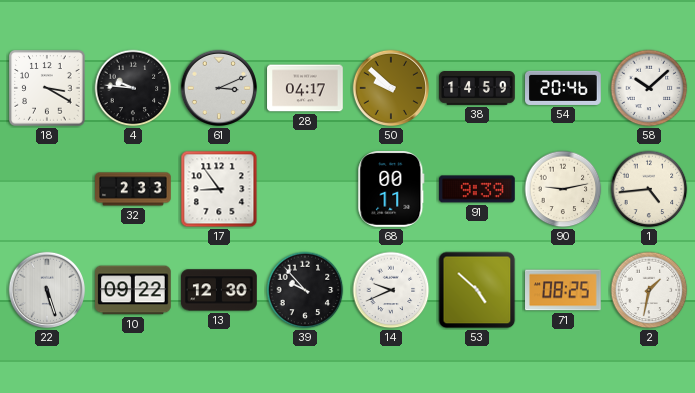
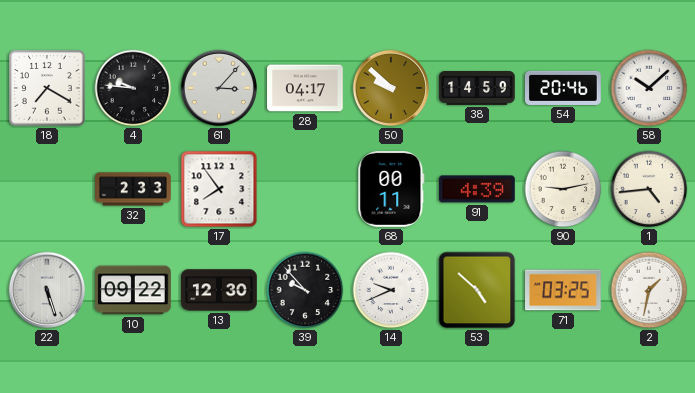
18: 3:20 -> 7:20 (47, 88)
61: 3:11 -> 3:07 (219, 88)
17: 8:54 -> 7:54 (219, 189)
91: 9:39 -> 4:39 (478, 189)
71: 08:25 -> 03:25 (564, 290)
